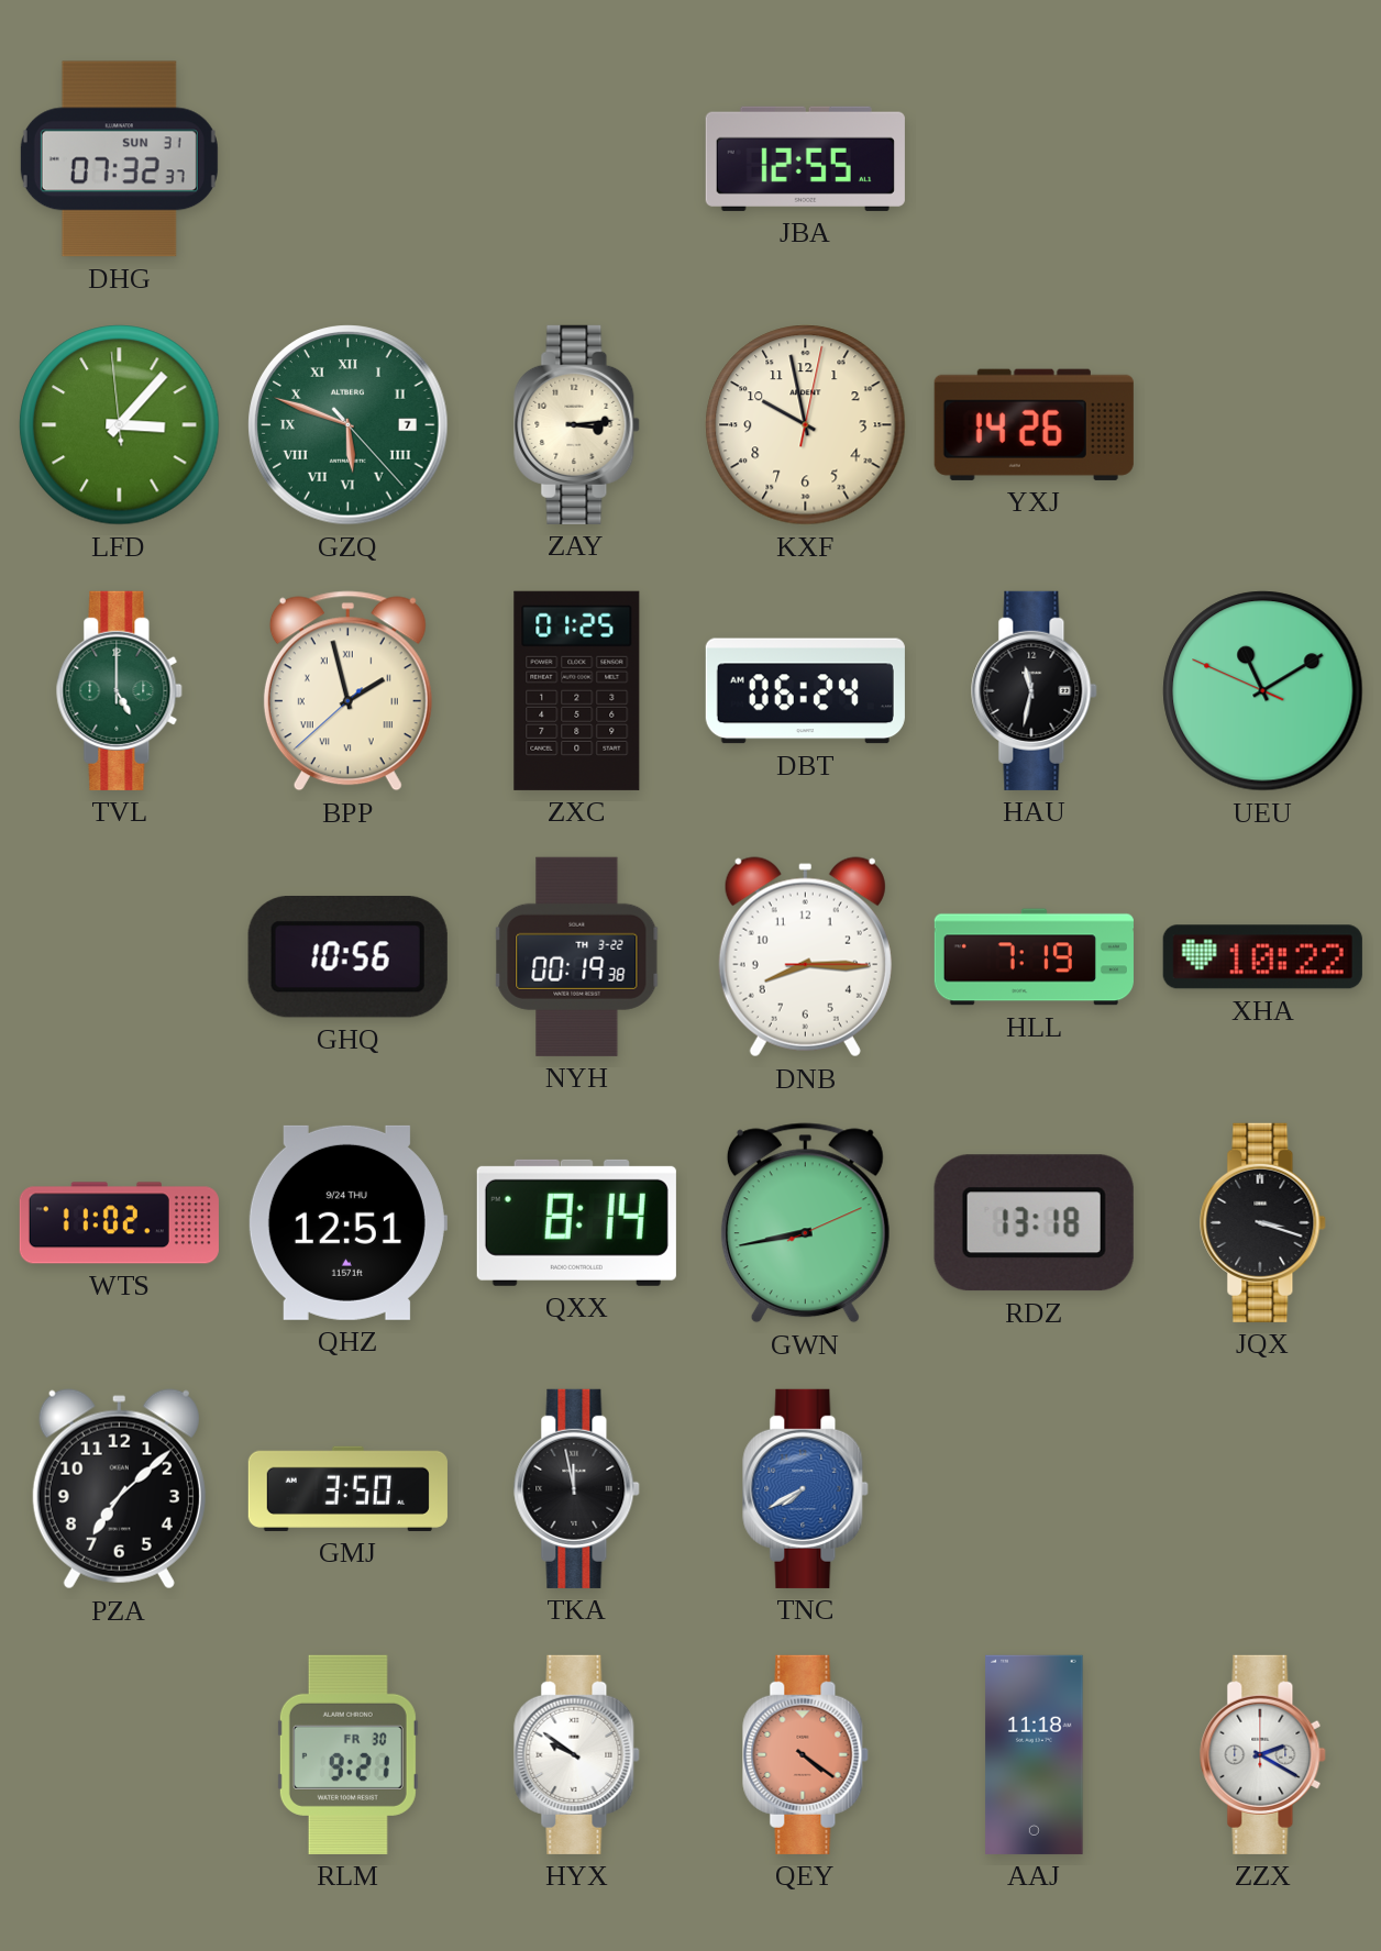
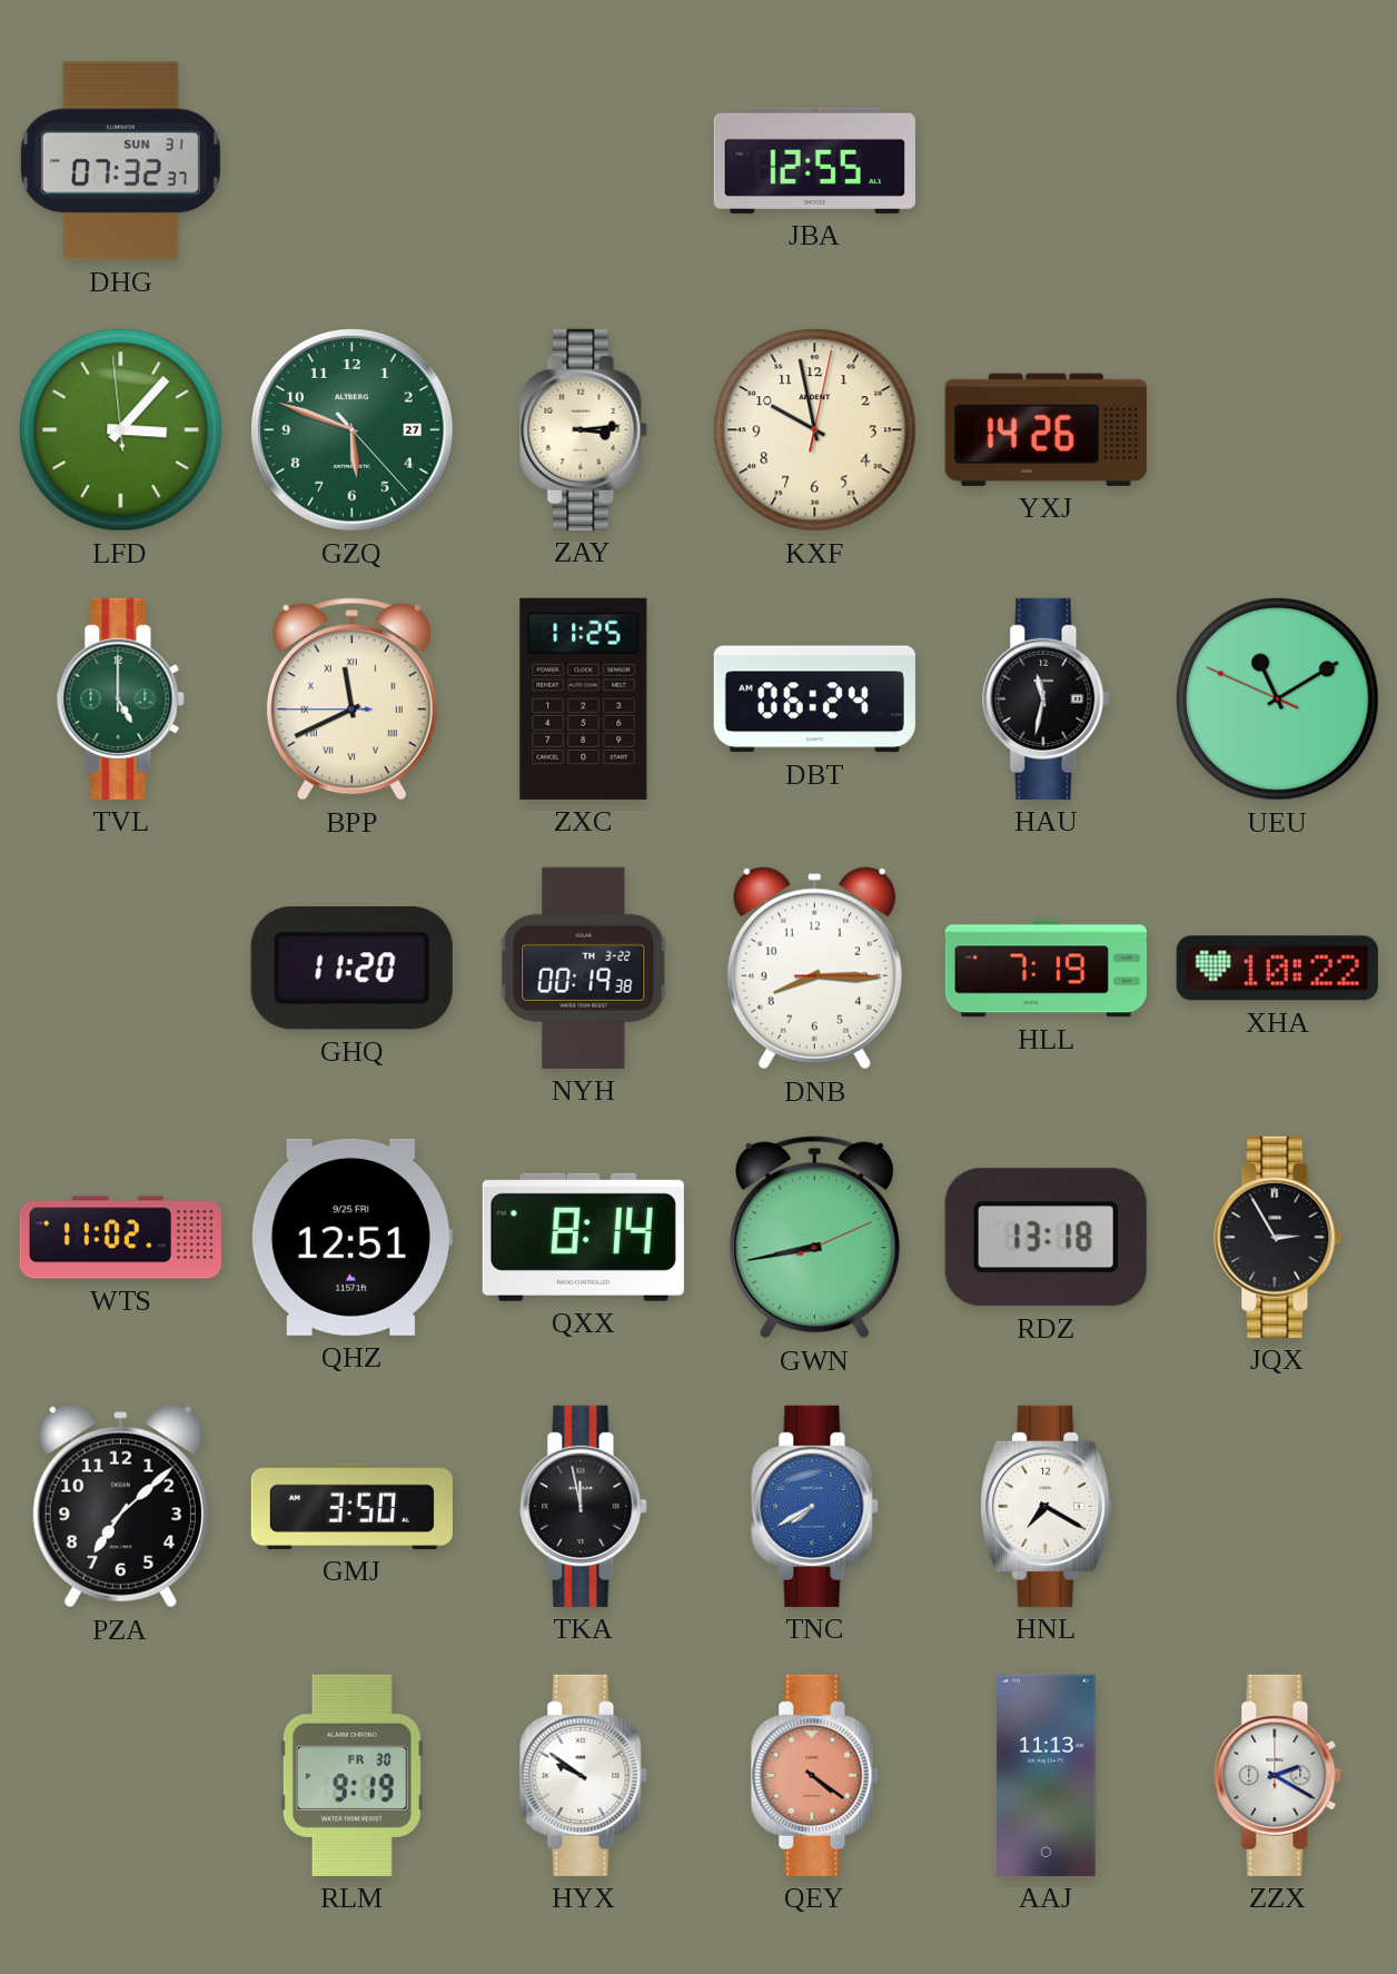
GZQ date: 7 -> 27 (353, 430)
GZQ numerals: Roman -> Arabic (353, 430)
BPP: 1:57 -> 11:40 (351, 700)
ZXC: 01:25 -> 11:25 (584, 698)
GHQ: 10:56 -> 11:20 (351, 969)
QHZ date: 9/24 THU -> 9/25 FRI (351, 1237)
JQX: 3:18 -> 2:55 (1278, 1237)
HNL: none -> 7:20 (1047, 1506)
RLM: 9:21 -> 9:19 (351, 1775)
AAJ: 11:18 -> 11:13 (1047, 1775)
